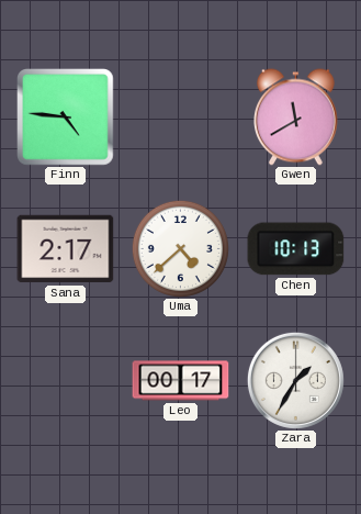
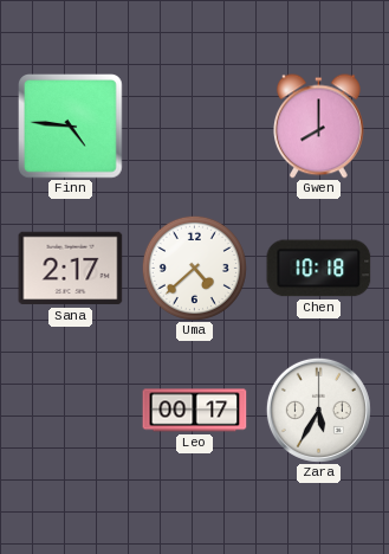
Gwen: 11:40 -> 8:00 (319, 127)
Chen: 10:13 -> 10:18 (319, 269)
Zara: 1:35 -> 5:35 (318, 410)
